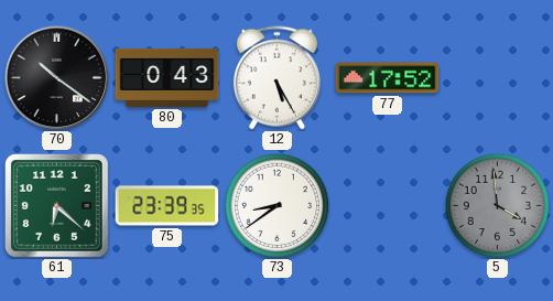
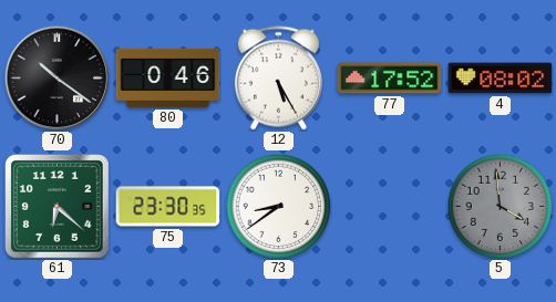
80: 0:43 -> 0:46 (168, 77)
4: none -> 08:02 (501, 79)
75: 23:39 -> 23:30 (168, 207)
